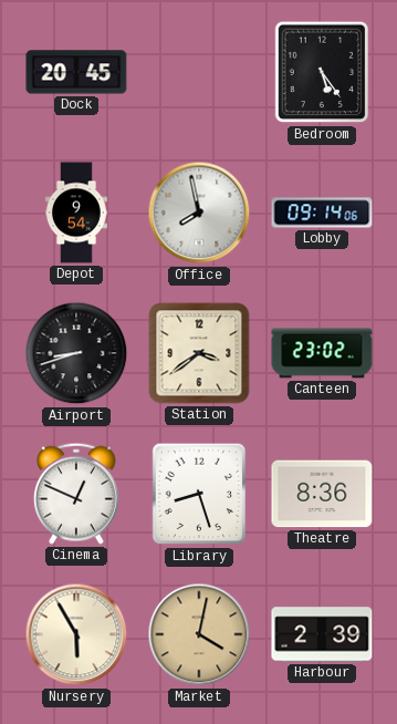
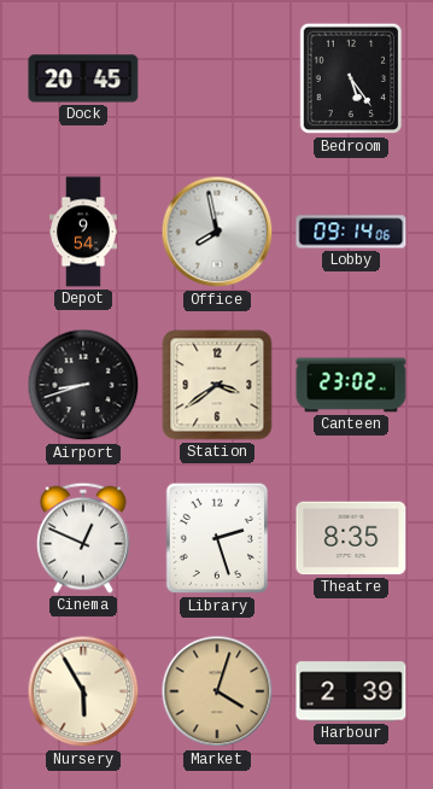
Library: 8:27 -> 2:27 (217, 538)
Theatre: 8:36 -> 8:35 (351, 538)
Market: 4:02 -> 4:03 (217, 691)
